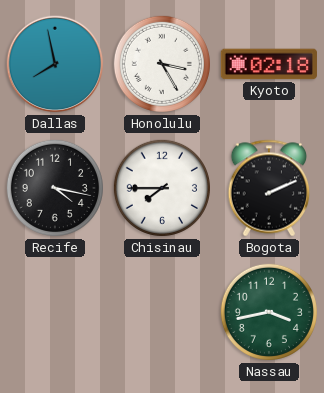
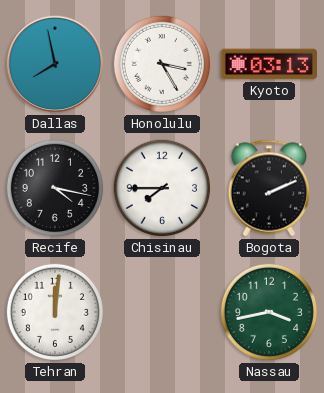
Kyoto: 02:18 -> 03:13 (269, 64)
Tehran: none -> 12:01 (55, 312)
